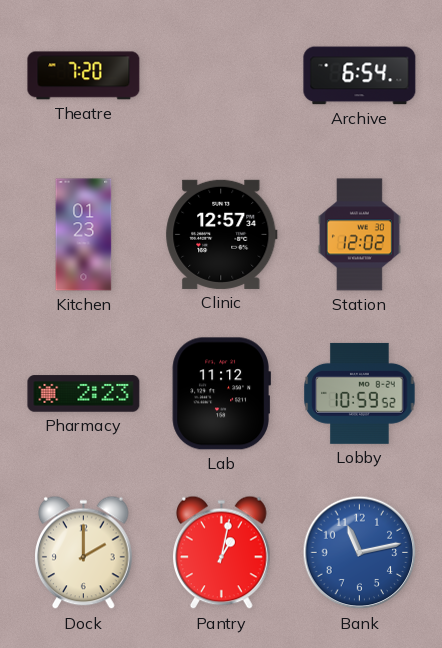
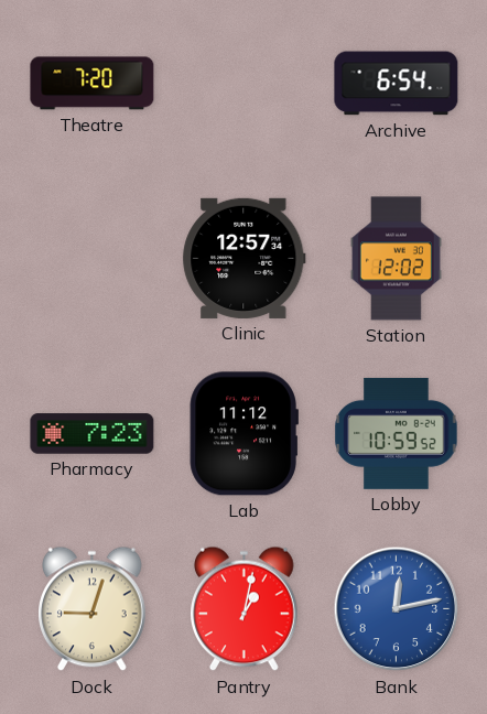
Kitchen: 01:23 -> none (84, 235)
Pharmacy: 2:23 -> 7:23 (93, 434)
Dock: 2:00 -> 9:03 (93, 609)
Bank: 11:13 -> 12:13 (397, 609)
